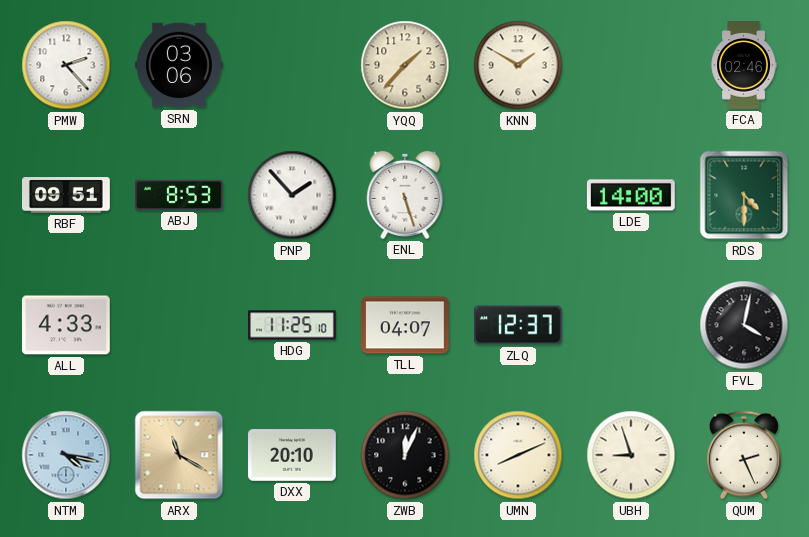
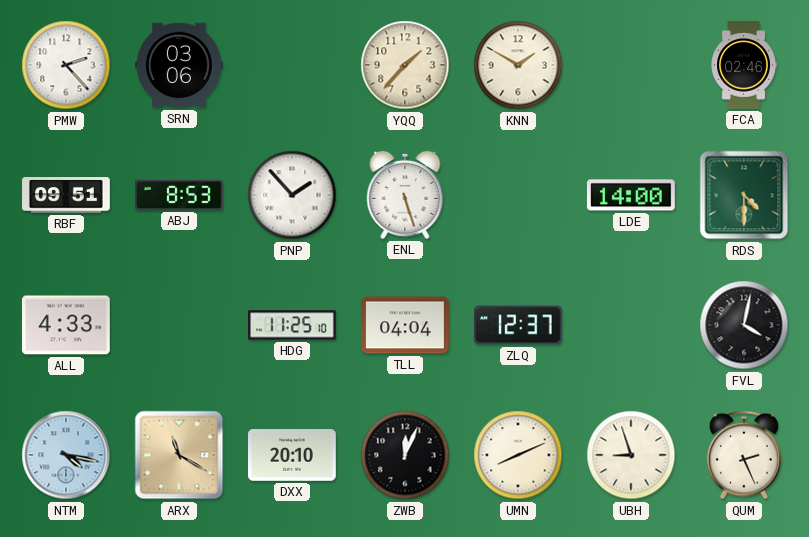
TLL: 04:07 -> 04:04 (406, 325)
